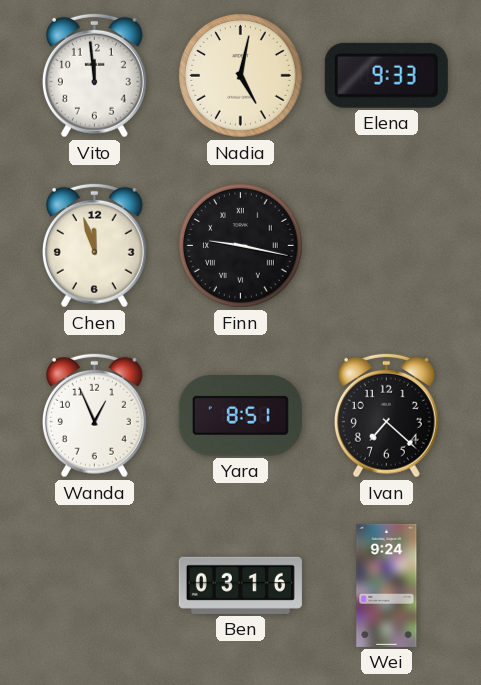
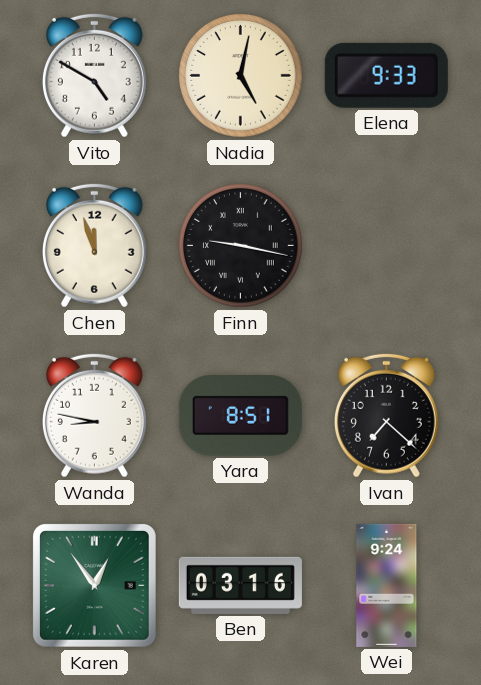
Vito: 11:59 -> 4:50 (94, 75)
Wanda: 12:56 -> 8:47 (94, 415)
Karen: none -> 12:54 (94, 585)
